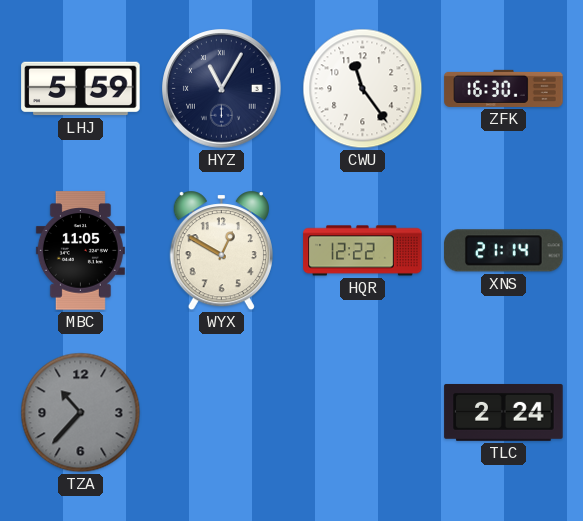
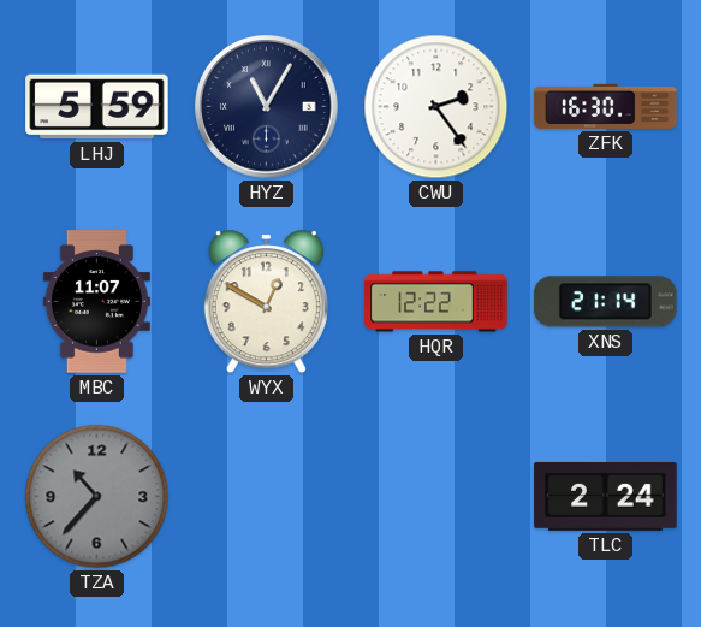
CWU: 11:24 -> 2:24 (436, 107)
MBC: 11:05 -> 11:07 (96, 302)
